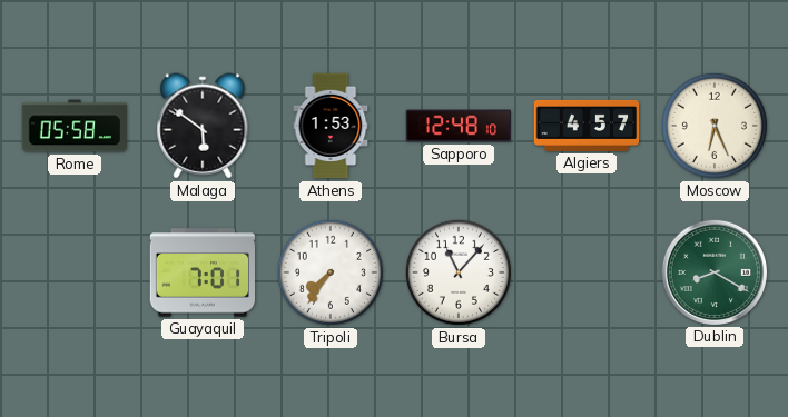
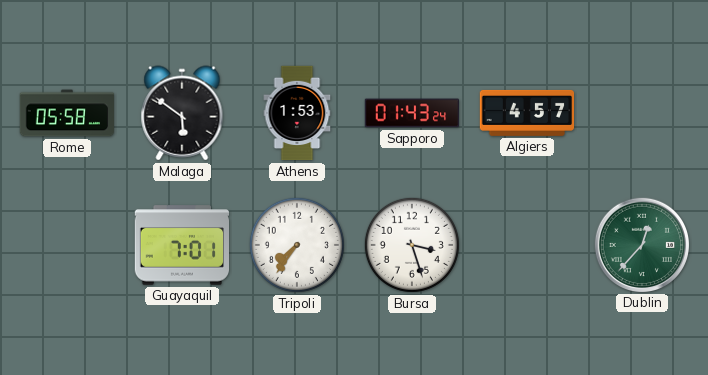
Sapporo: 12:48 -> 01:43 (411, 113)
Moscow: 6:26 -> none (715, 126)
Bursa: 11:07 -> 3:27 (412, 245)
Dublin: 8:20 -> 12:37 (641, 244)
